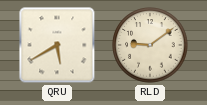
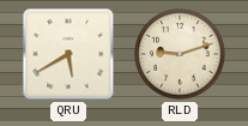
RLD: 9:09 -> 9:12 (180, 54)
